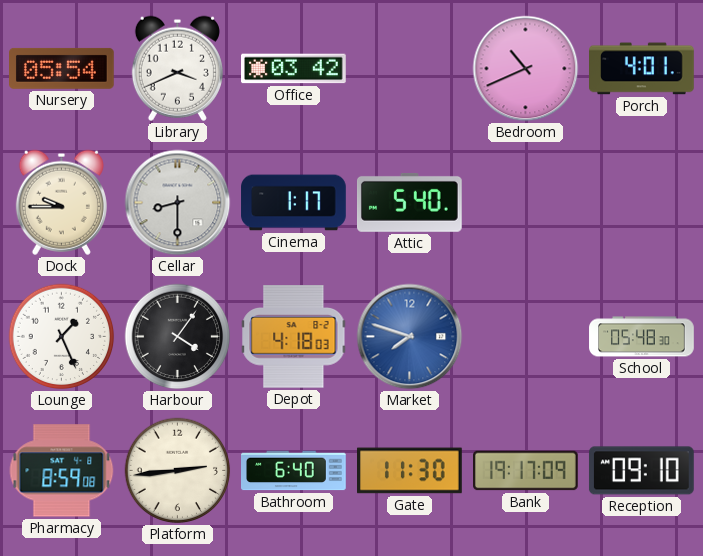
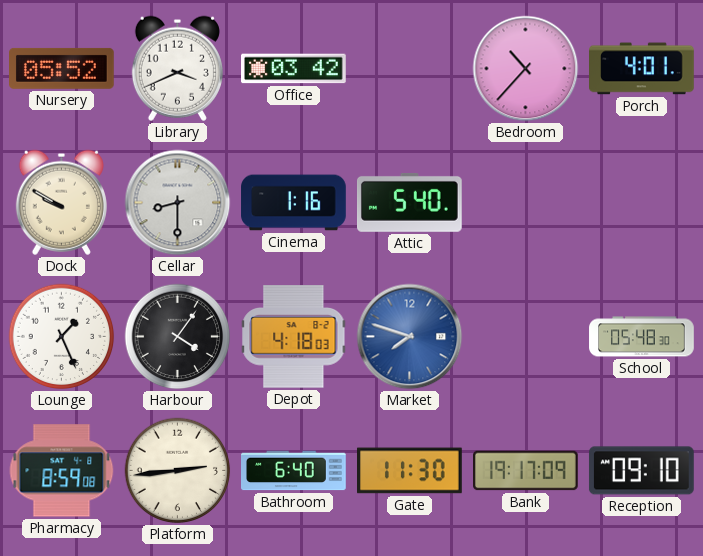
Nursery: 05:54 -> 05:52 (62, 68)
Bedroom: 10:41 -> 10:37 (526, 69)
Dock: 9:45 -> 9:50 (61, 202)
Cinema: 1:17 -> 1:16 (294, 203)
